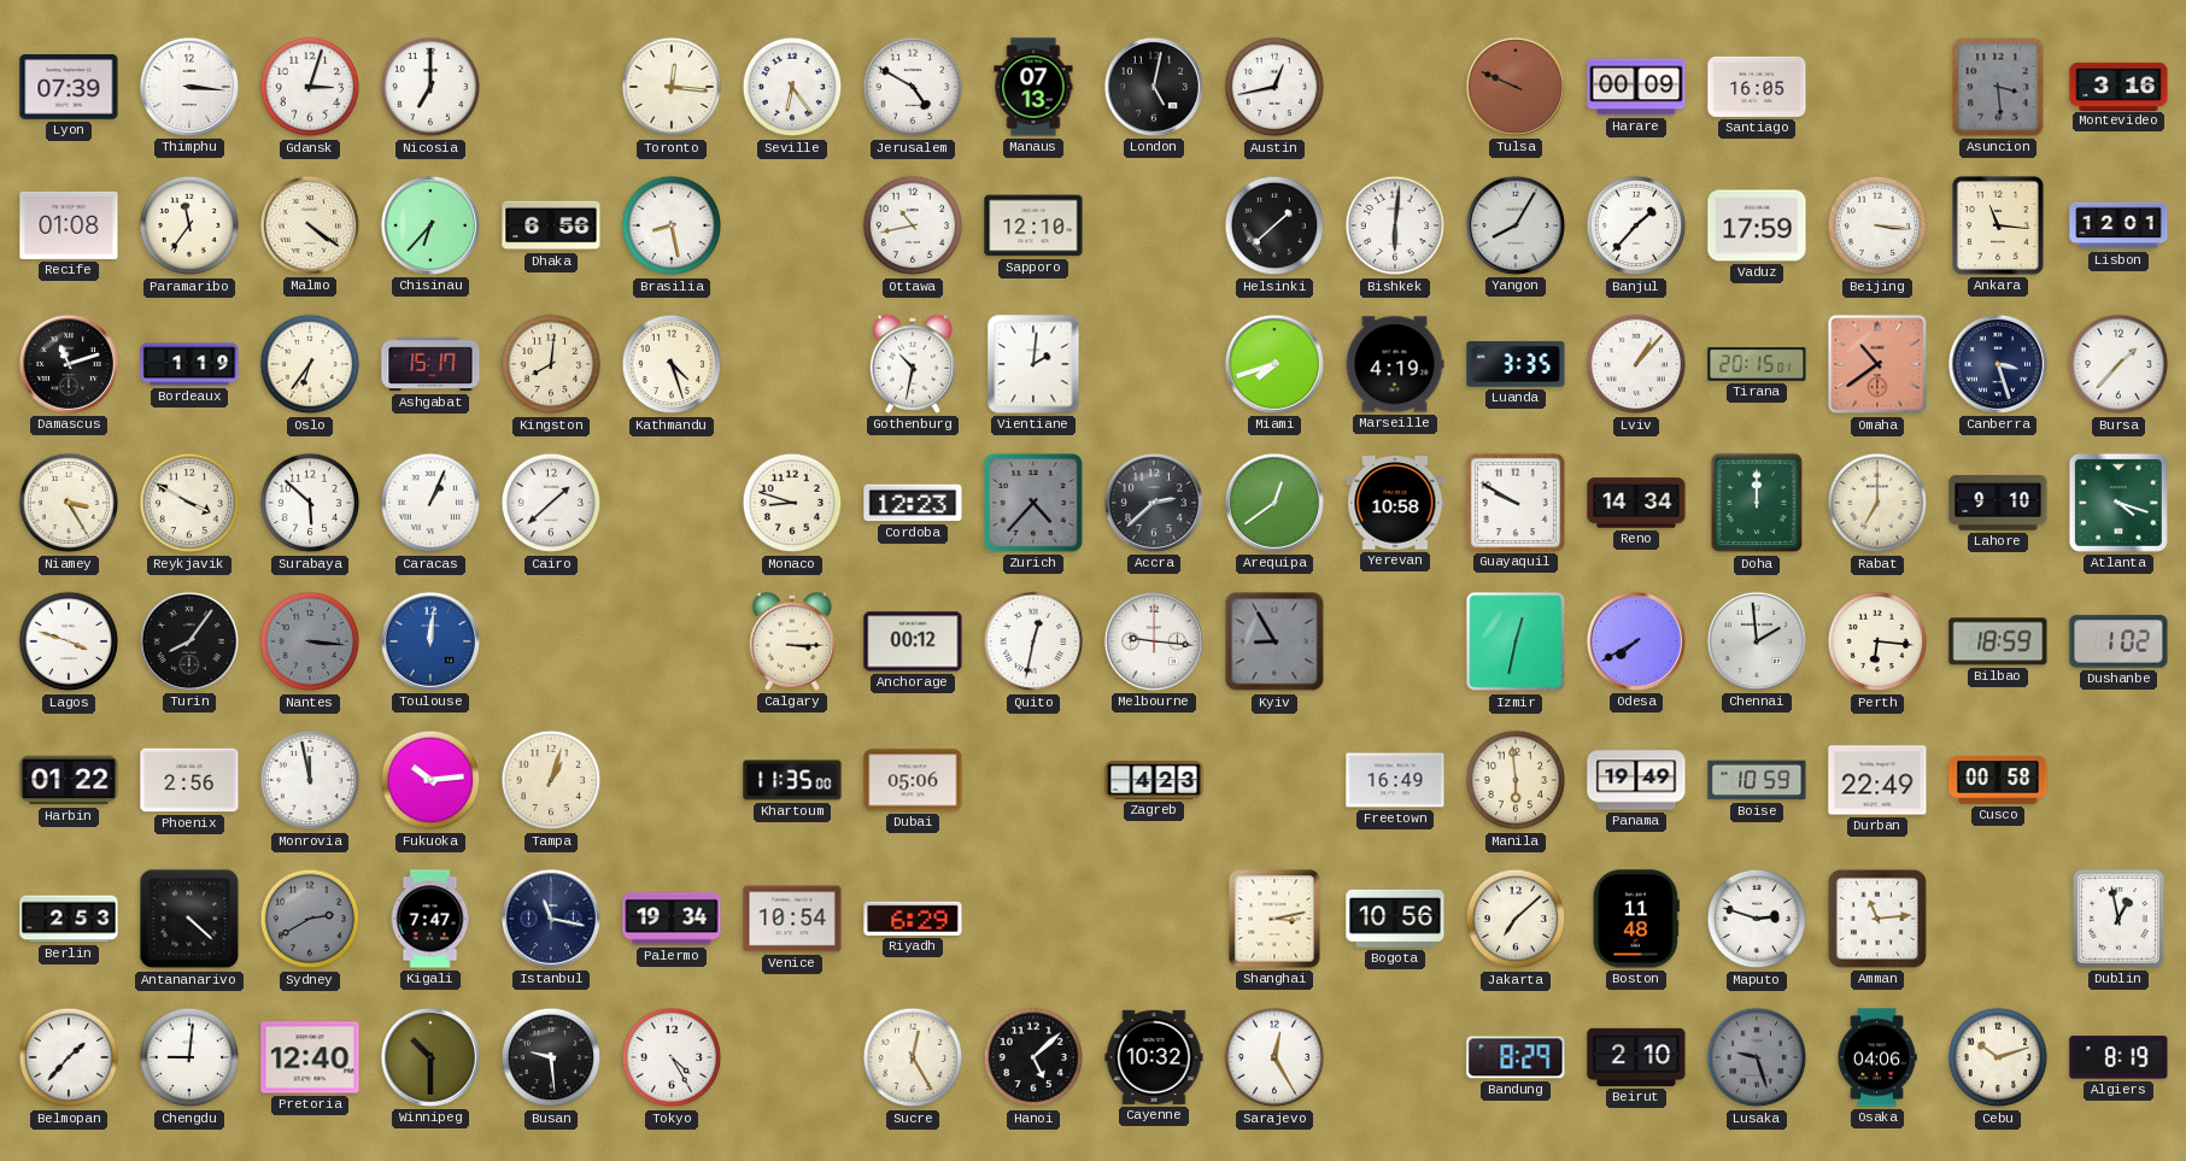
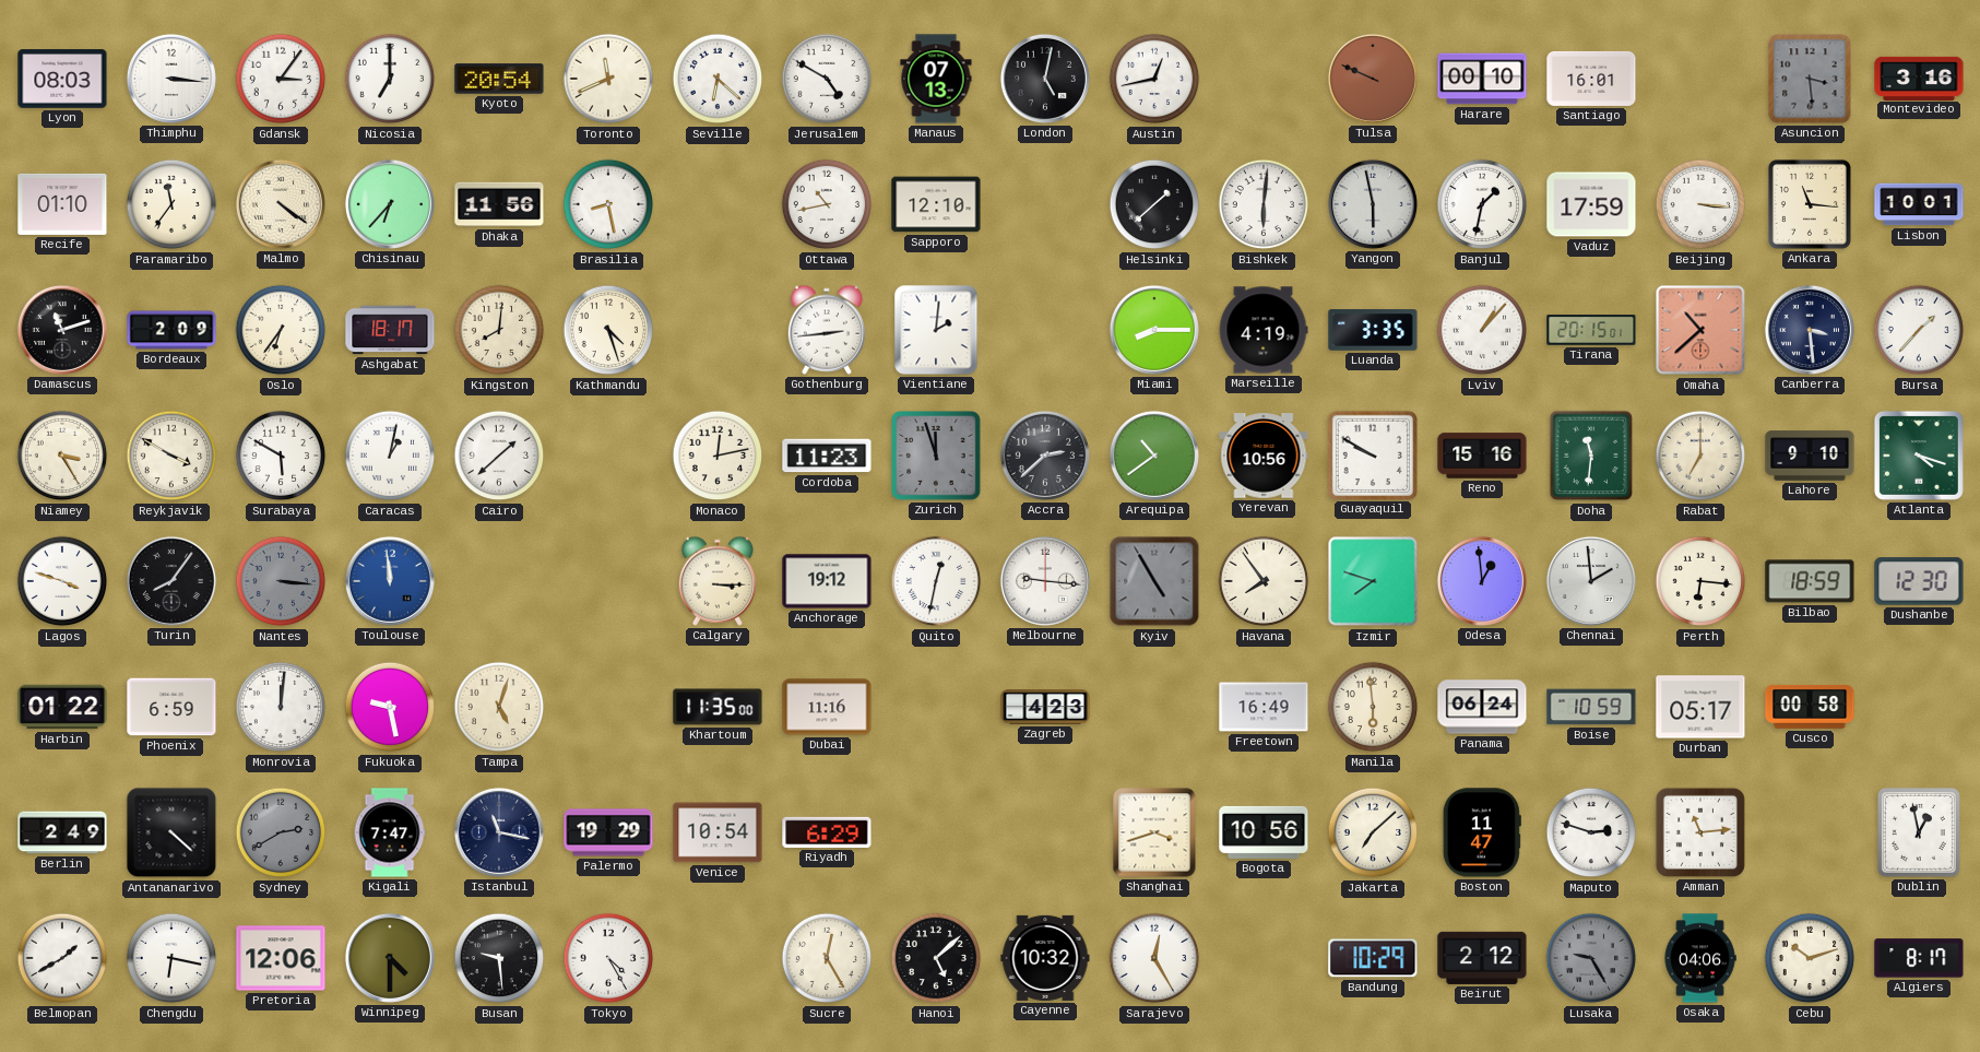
Lyon: 07:39 -> 08:03 (62, 79)
Gdansk: 3:03 -> 3:06 (281, 79)
Kyoto: none -> 20:54 (499, 79)
Toronto: 12:16 -> 11:41 (608, 79)
Seville: 6:24 -> 6:22 (718, 79)
Harare: 00:09 -> 00:10 (1482, 79)
Santiago: 16:05 -> 16:01 (1591, 79)
Recife: 01:08 -> 01:10 (62, 204)
Dhaka: 6:56 -> 11:56 (499, 204)
Yangon: 8:05 -> 5:58 (1373, 204)
Banjul: 1:37 -> 1:32 (1482, 204)
Lisbon: 12:01 -> 10:01 (1919, 204)
Bordeaux: 1:19 -> 2:09 (171, 330)
Ashgabat: 15:17 -> 18:17 (390, 330)
Gothenburg: 10:32 -> 2:44 (826, 330)
Miami: 7:42 -> 8:15 (1154, 330)
Omaha: 10:39 -> 10:38 (1700, 330)
Canberra: 3:27 -> 3:29 (1810, 330)
Surabaya: 5:52 -> 5:50 (281, 456)
Caracas: 1:04 -> 1:02 (390, 456)
Monaco: 8:48 -> 12:13 (718, 456)
Cordoba: 12:23 -> 11:23 (827, 456)
Zurich: 4:37 -> 11:57 (937, 457)
Arequipa: 12:39 -> 10:39 (1154, 456)
Yerevan: 10:58 -> 10:56 (1264, 456)
Reno: 14:34 -> 15:16 (1482, 456)
Doha: 12:00 -> 11:31 (1591, 456)
Toulouse: 12:01 -> 11:59 (390, 581)
Anchorage: 00:12 -> 19:12 (827, 581)
Kyiv: 8:55 -> 4:55 (1154, 581)
Havana: none -> 7:54 (1264, 581)
Izmir: 12:32 -> 7:48 (1373, 581)
Odesa: 7:40 -> 12:59 (1482, 581)
Dushanbe: 1:02 -> 12:30 (1919, 581)
Phoenix: 2:56 -> 6:59 (171, 707)
Monrovia: 11:58 -> 12:01 (281, 707)
Fukuoka: 10:14 -> 9:28 (390, 707)
Tampa: 1:03 -> 5:03 (499, 707)
Dubai: 05:06 -> 11:16 (827, 707)
Panama: 19:49 -> 06:24 (1482, 707)
Durban: 22:49 -> 05:17 (1700, 707)
Berlin: 2:53 -> 2:49 (62, 832)
Palermo: 19:34 -> 19:29 (608, 832)
Shanghai: 3:13 -> 3:42 (1154, 832)
Boston: 11:48 -> 11:47 (1482, 832)
Belmopan: 1:37 -> 1:40 (62, 958)
Chengdu: 9:01 -> 6:17 (171, 958)
Pretoria: 12:40 -> 12:06 (281, 958)
Winnipeg: 10:30 -> 4:30 (390, 958)
Bandung: 8:29 -> 10:29 (1373, 958)
Beirut: 2:10 -> 2:12 (1482, 958)
Lusaka: 9:27 -> 9:25 (1591, 958)
Algiers: 8:19 -> 8:17 (1919, 958)
